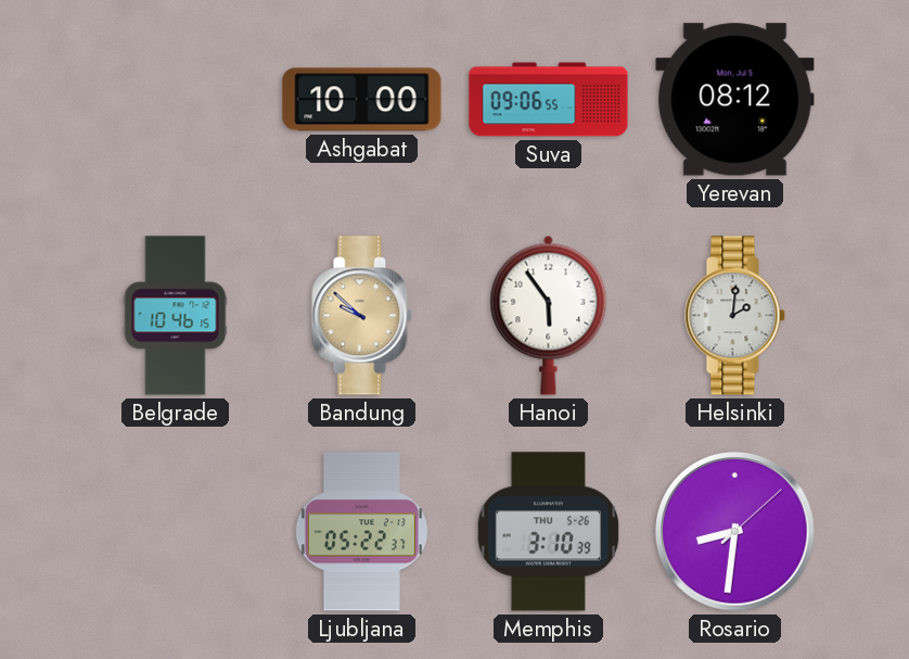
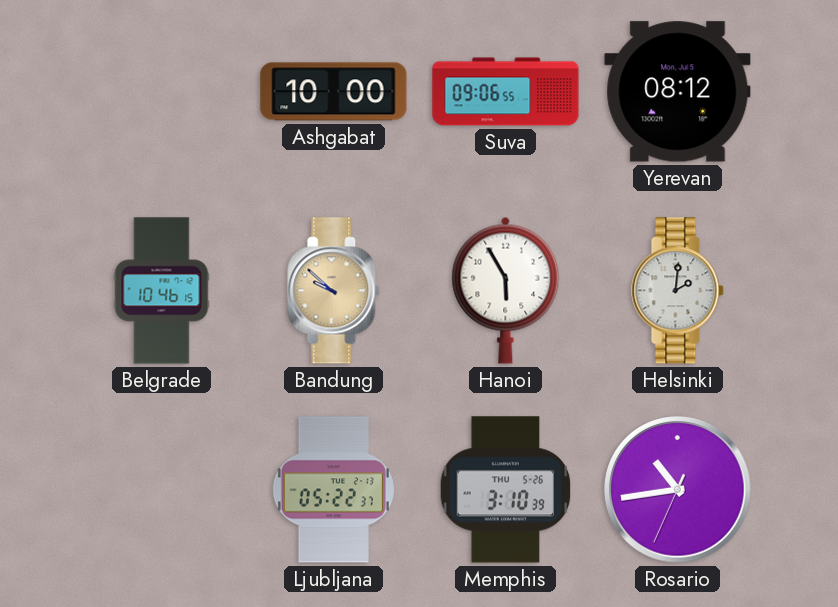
Hanoi: 5:54 -> 5:55 (506, 290)
Rosario: 8:31 -> 10:43 (678, 490)
